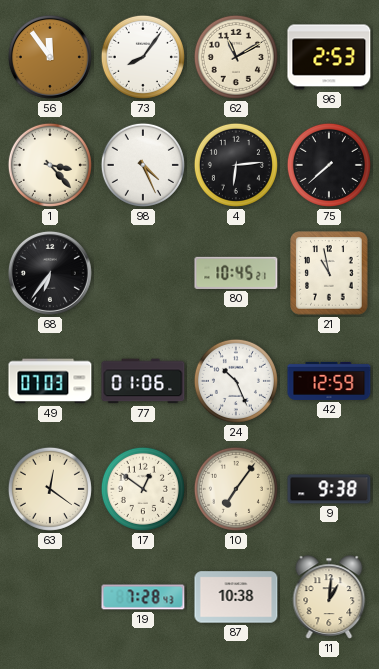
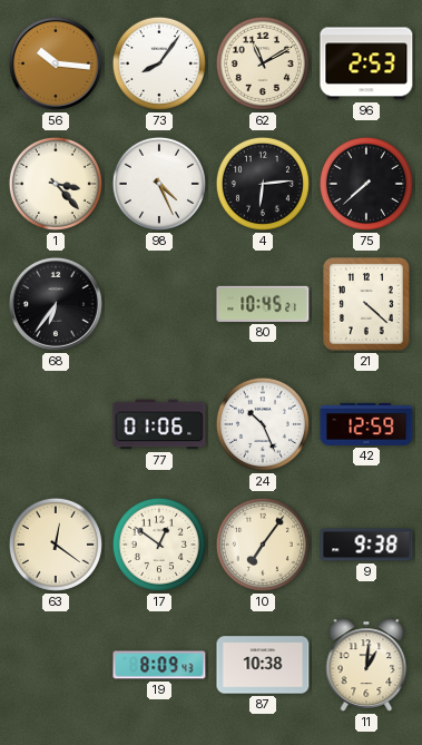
56: 11:54 -> 10:16 (56, 63)
21: 10:58 -> 4:22 (366, 304)
49: 07:03 -> none (50, 381)
19: 7:28 -> 8:09 (159, 665)
